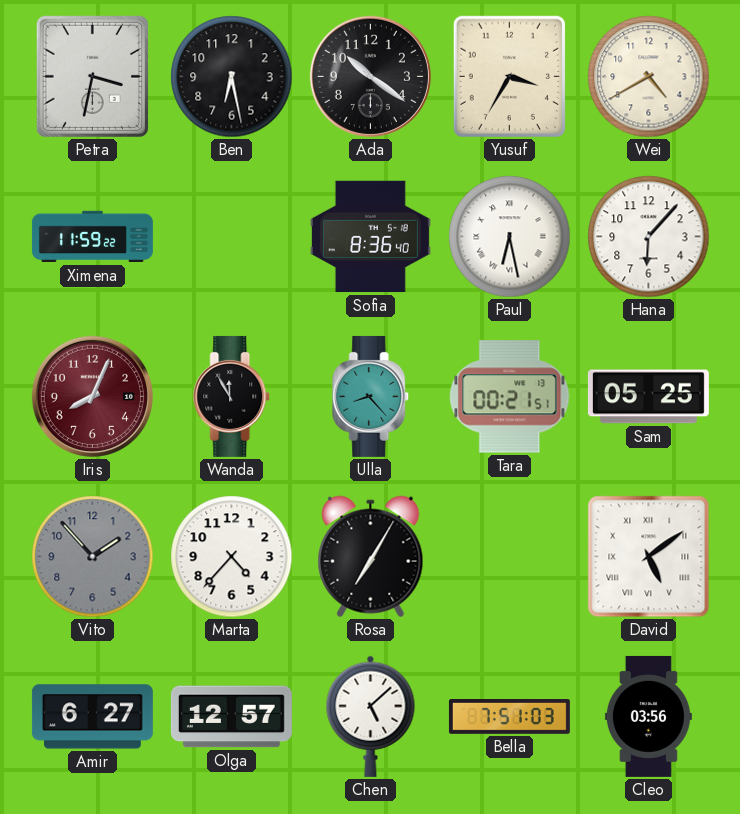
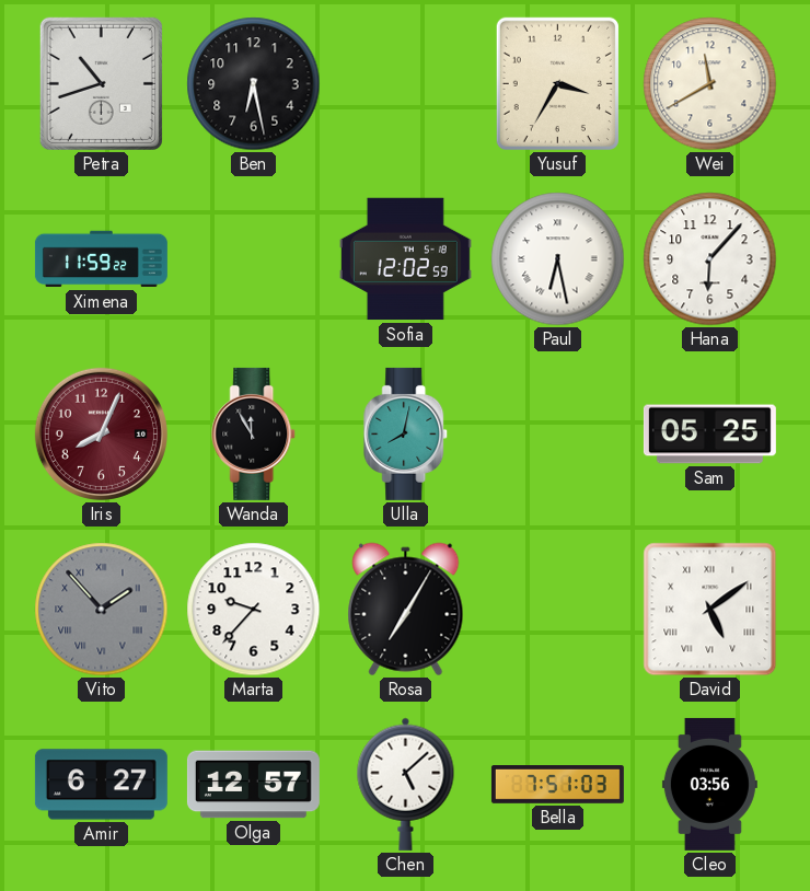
Petra: 3:32 -> 10:42 (101, 83)
Ada: 10:21 -> none (370, 76)
Wei: 4:40 -> 11:40 (710, 84)
Sofia: 8:36 -> 12:02 (405, 259)
Ulla: 8:23 -> 8:02 (406, 433)
Tara: 00:21 -> none (510, 397)
Vito numerals: Arabic -> Roman (102, 610)
Marta: 4:37 -> 9:37 (254, 610)
